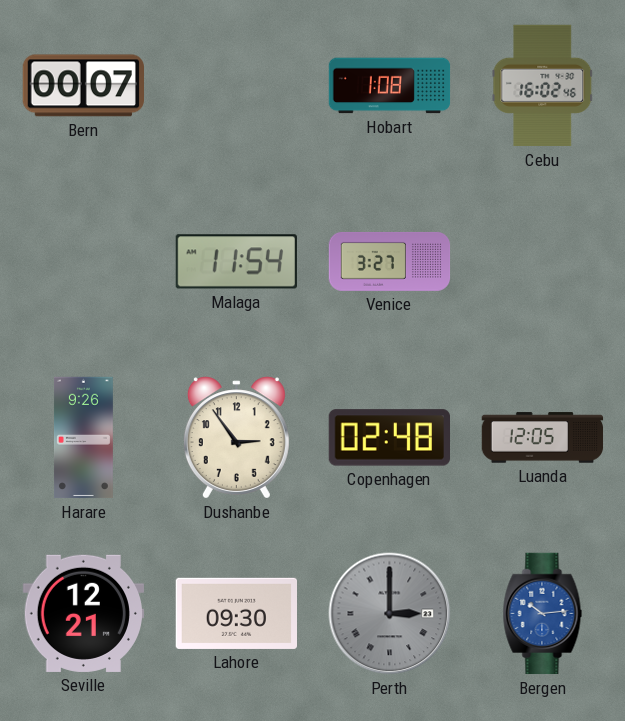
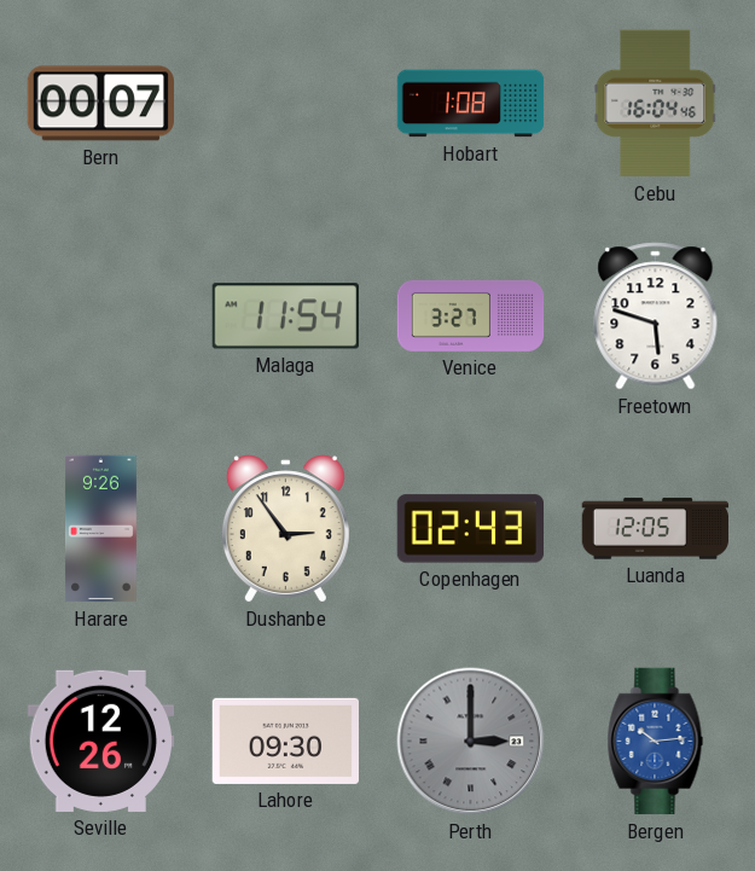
Cebu: 16:02 -> 16:04 (656, 104)
Freetown: none -> 5:48 (656, 317)
Copenhagen: 02:48 -> 02:43 (470, 529)
Seville: 12:21 -> 12:26 (100, 741)
